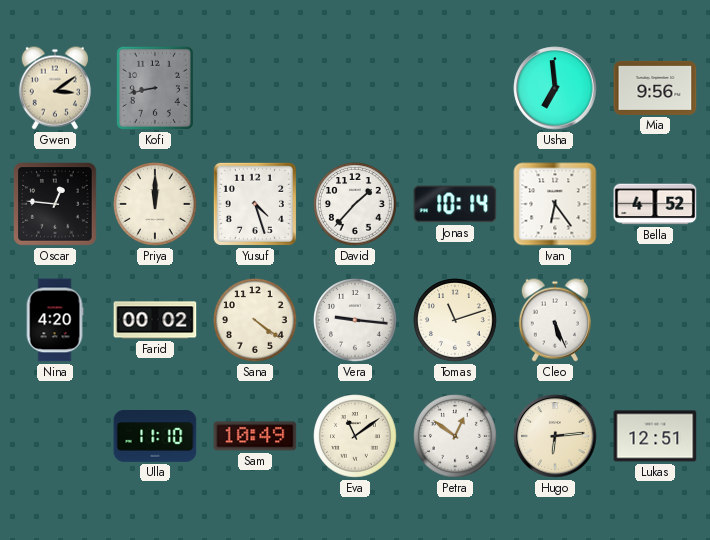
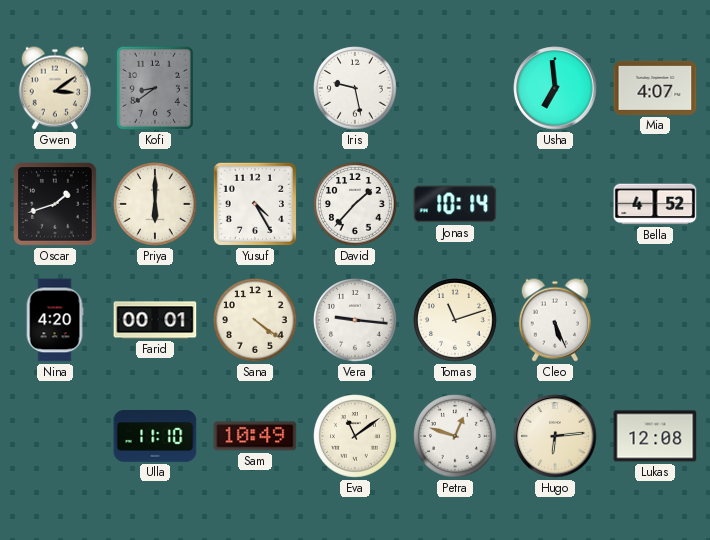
Kofi: 8:43 -> 8:39 (155, 88)
Iris: none -> 9:28 (355, 88)
Mia: 9:56 -> 4:07 (655, 88)
Oscar: 12:46 -> 1:42 (55, 204)
Priya: 12:00 -> 6:00 (155, 204)
Yusuf: 4:27 -> 4:25 (255, 204)
Ivan: 6:24 -> none (555, 204)
Farid: 00:02 -> 00:01 (155, 320)
Petra: 12:51 -> 12:48 (455, 436)
Lukas: 12:51 -> 12:08 (655, 436)
